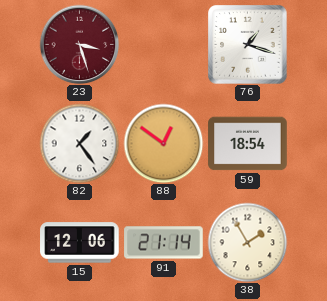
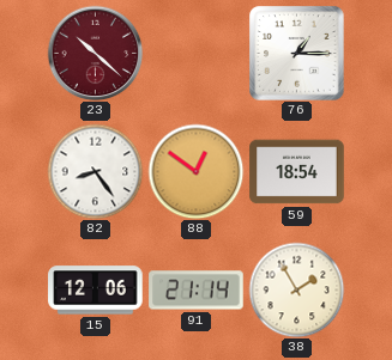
23: 3:27 -> 10:22 (95, 53)
76: 1:18 -> 1:15 (297, 54)
82: 1:24 -> 8:24 (95, 171)
